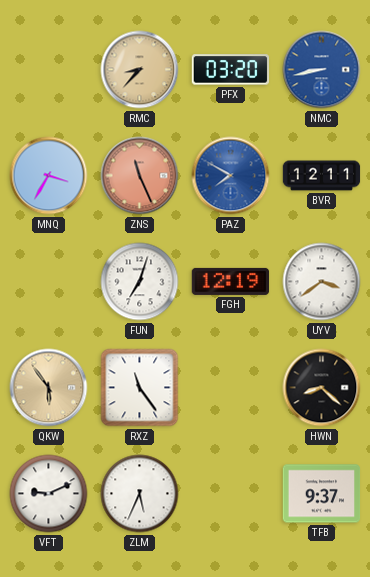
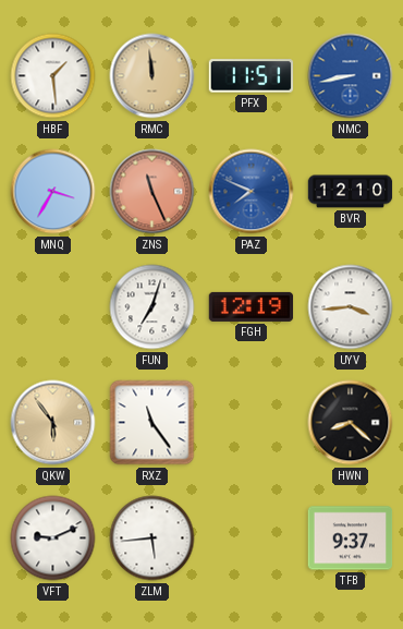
HBF: none -> 1:29 (53, 76)
RMC: 8:37 -> 11:59 (152, 76)
PFX: 03:20 -> 11:51 (252, 76)
PAZ: 7:50 -> 7:49 (252, 192)
BVR: 12:11 -> 12:10 (351, 192)
UYV: 3:39 -> 3:44 (351, 307)
ZLM: 5:34 -> 5:44 (152, 539)
